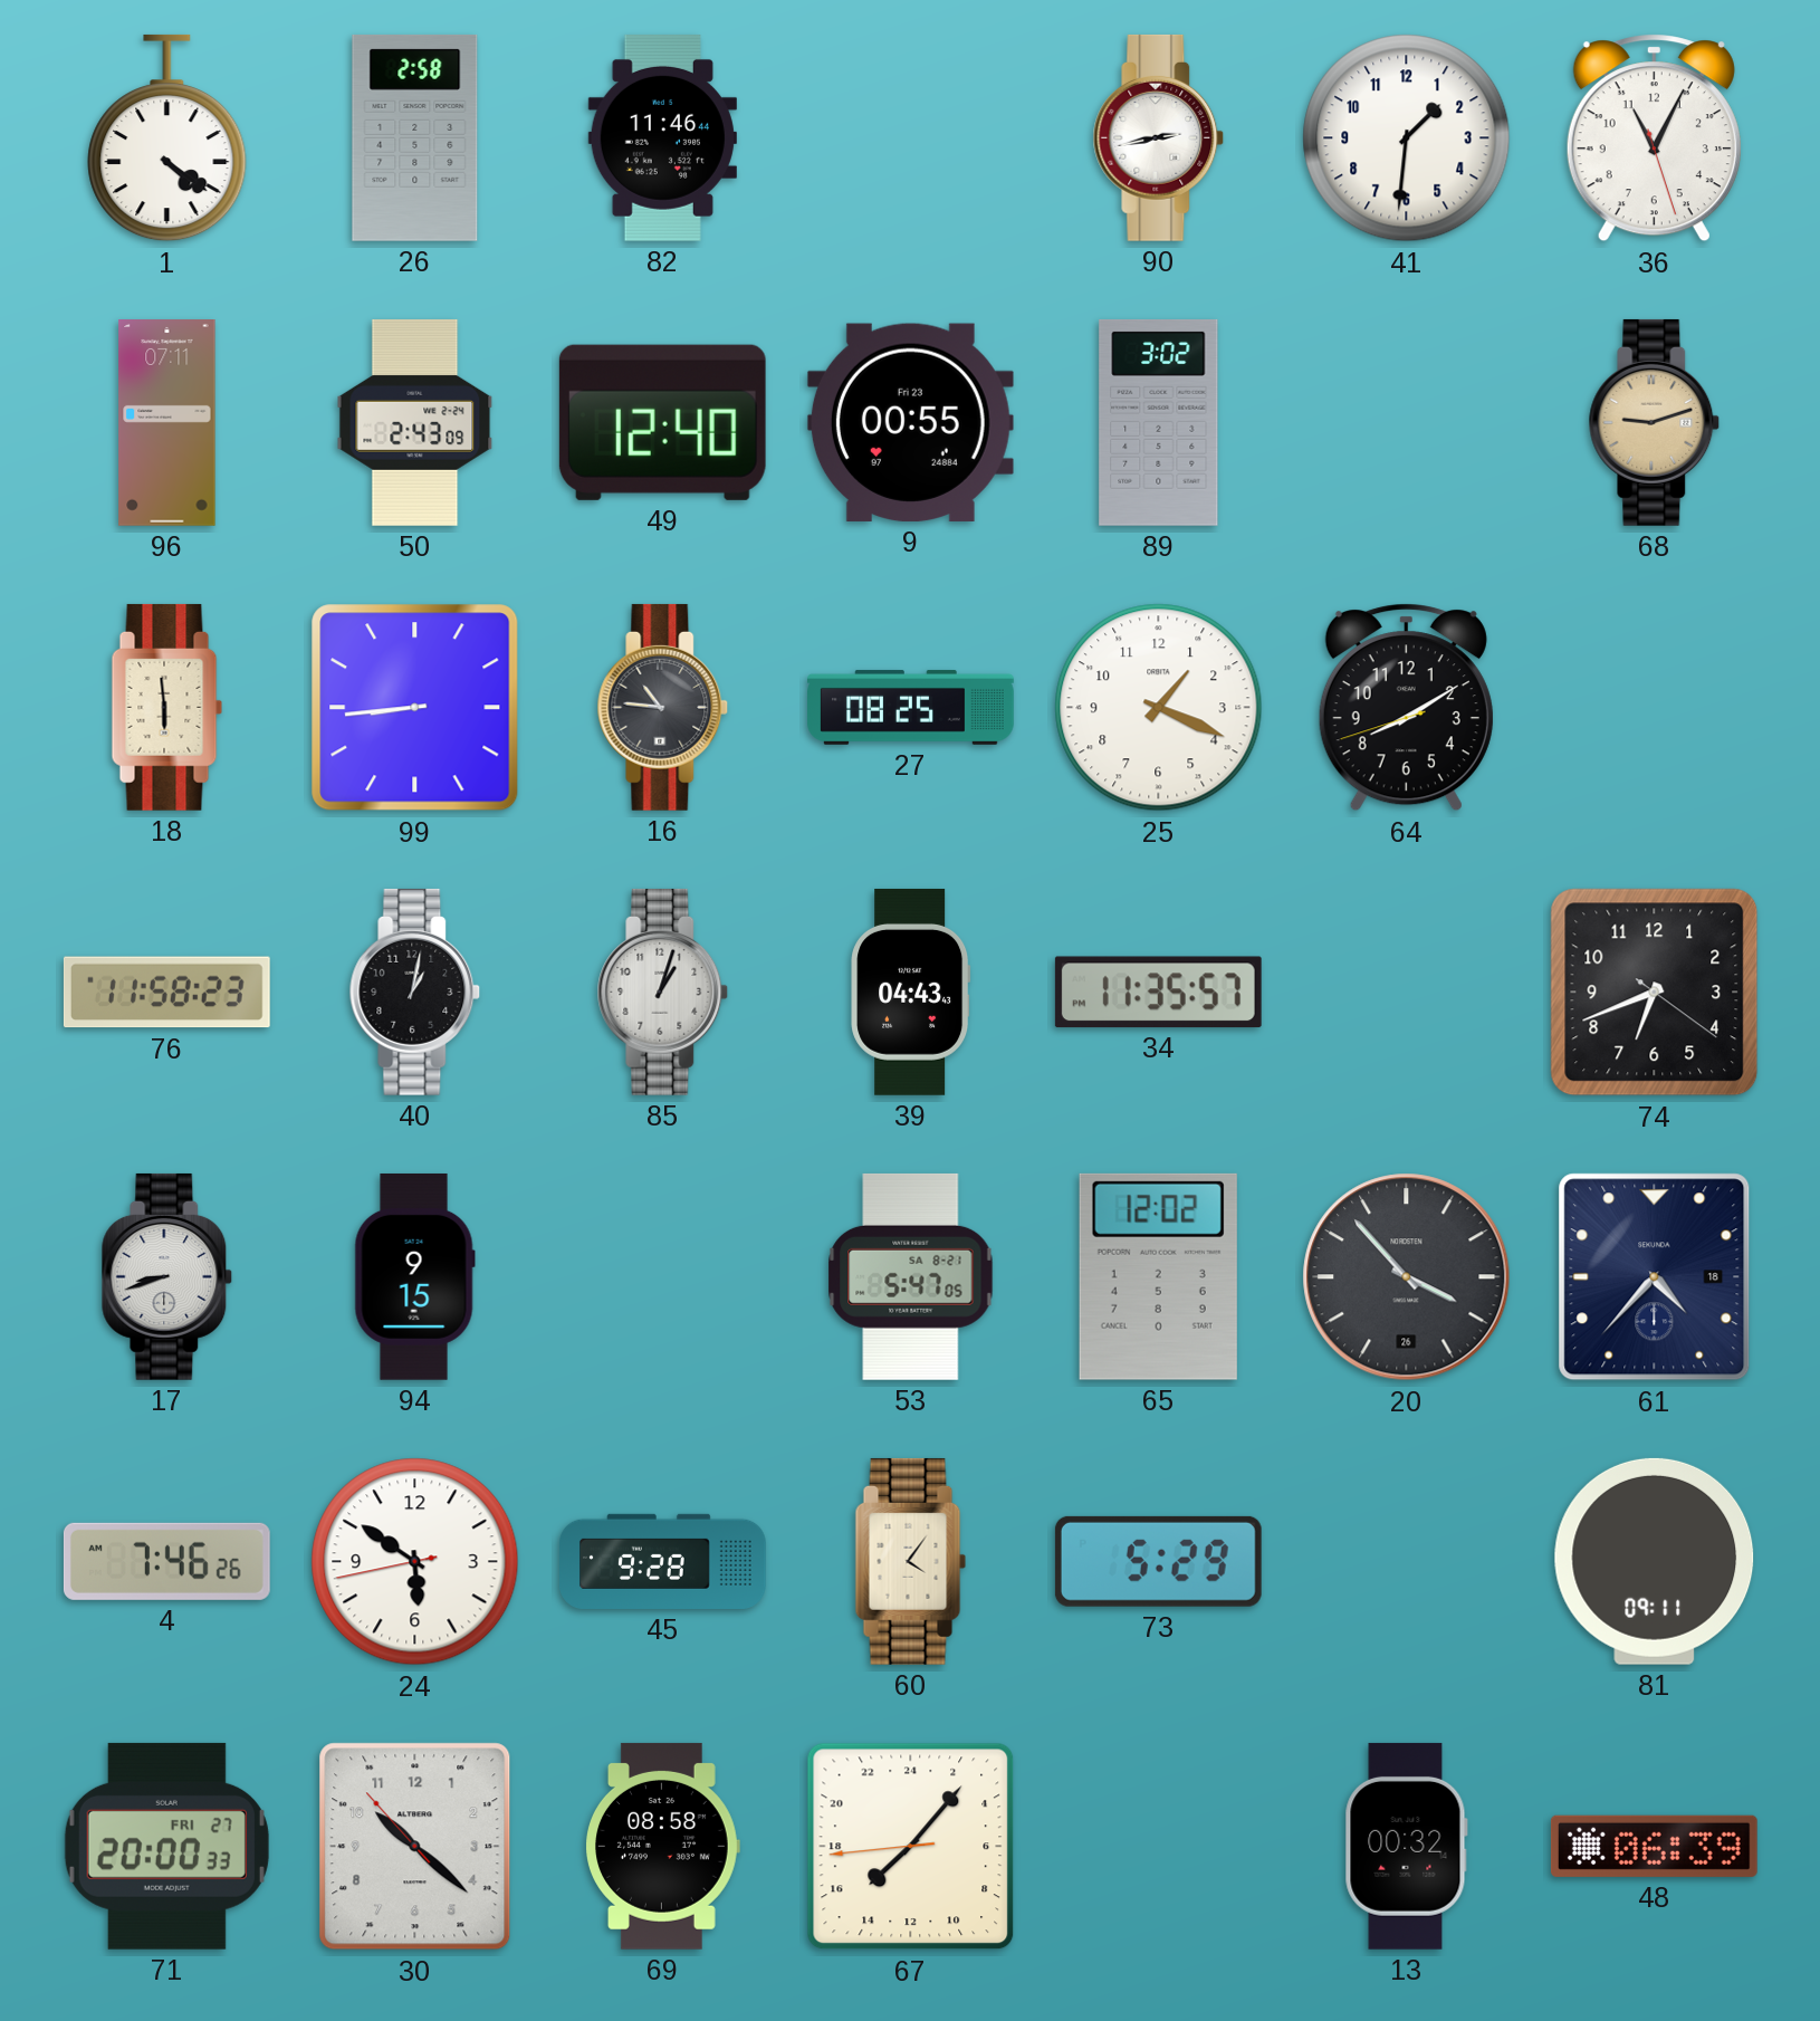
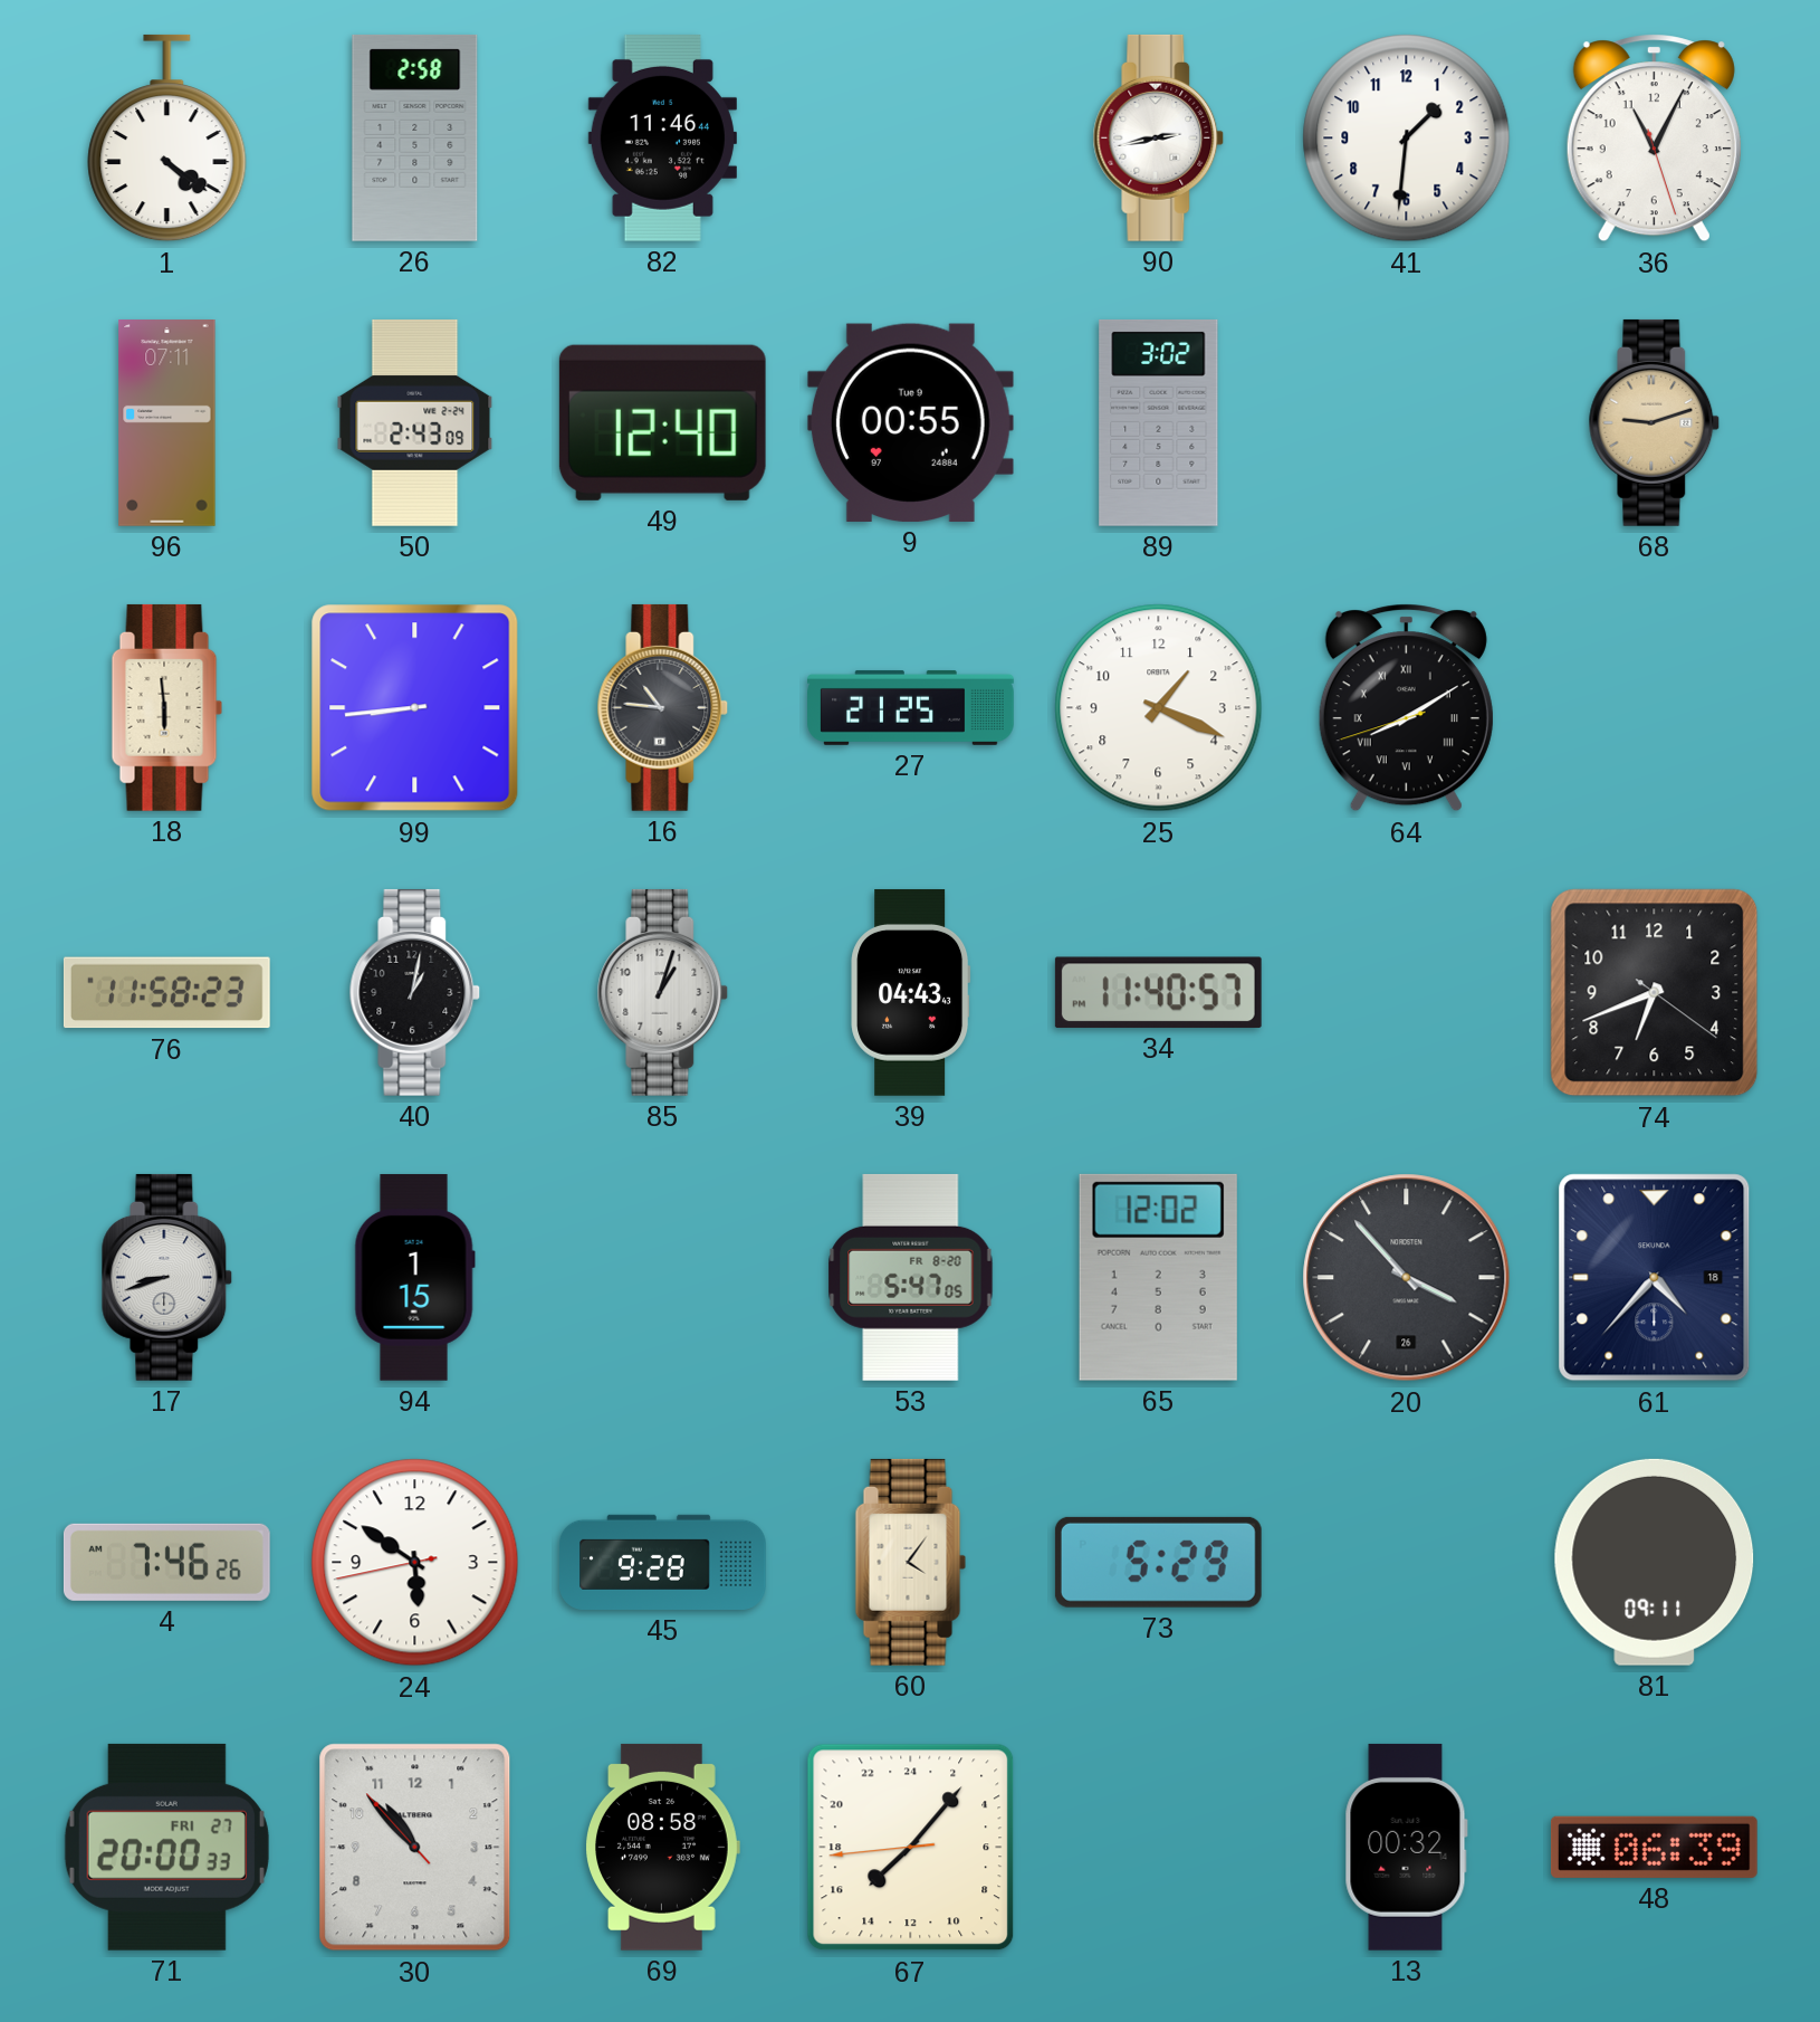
9 date: Fri 23 -> Tue 9 (910, 422)
27: 08:25 -> 21:25 (911, 708)
64 numerals: Arabic -> Roman (1406, 708)
34: 11:35 -> 11:40 (1158, 992)
94: 9:15 -> 1:15 (414, 1277)
53 date: SA 8-21 -> FR 8-20 (911, 1277)
30: 10:21 -> 10:52 (415, 1848)
